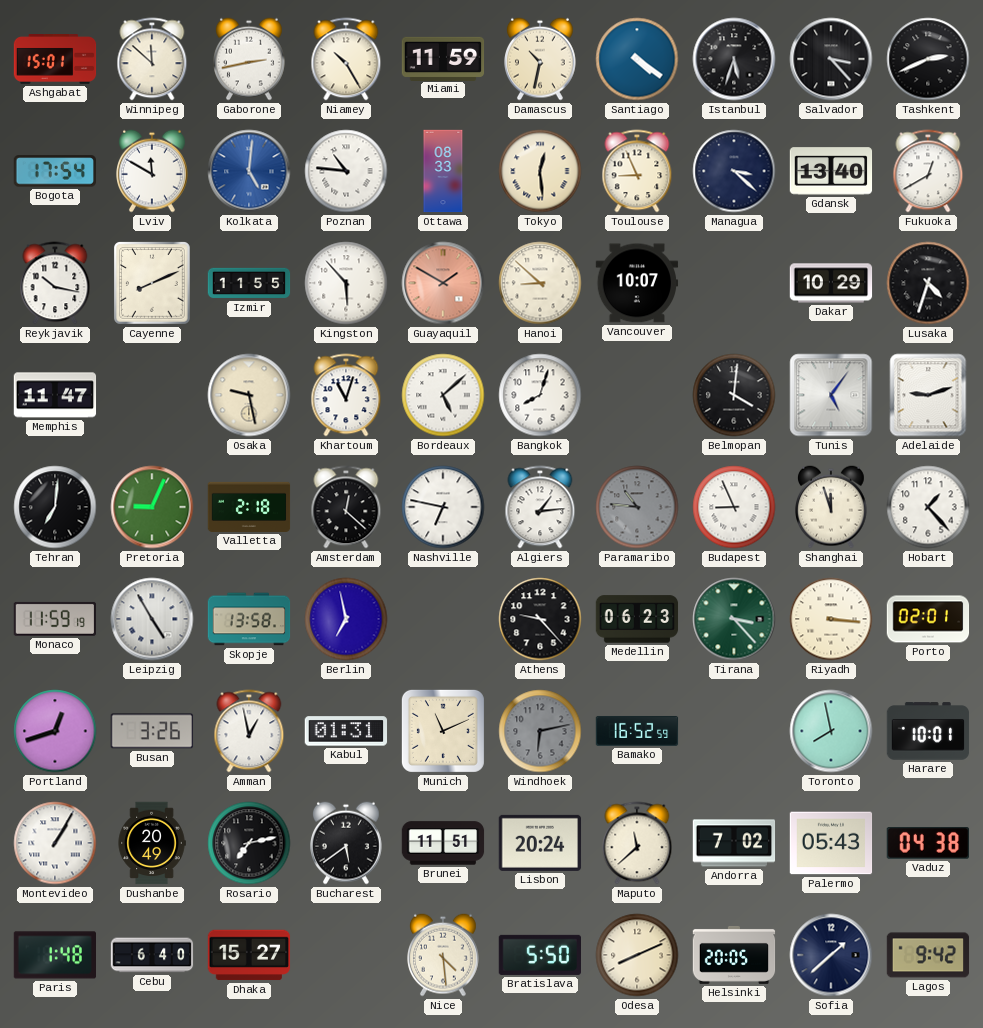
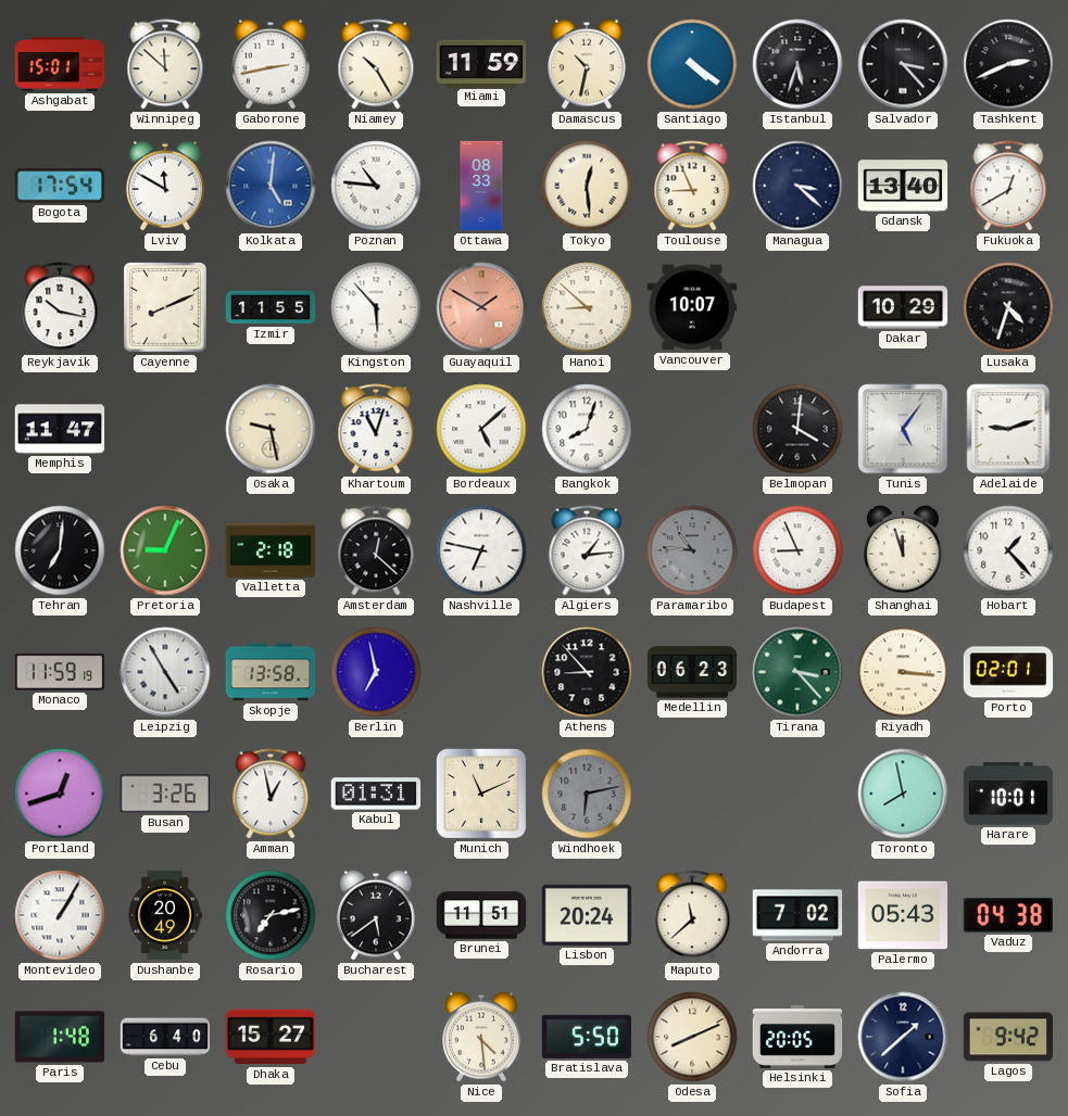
Athens: 9:23 -> 8:53 (587, 672)
Bamako: 16:52 -> none (637, 731)
